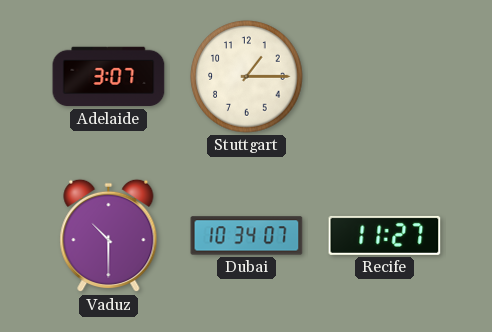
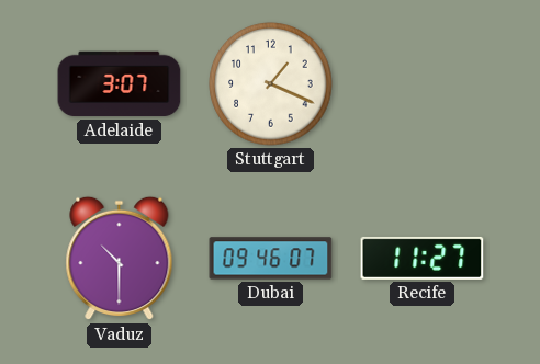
Stuttgart: 1:15 -> 1:19 (271, 84)
Dubai: 10:34 -> 09:46 (271, 259)
